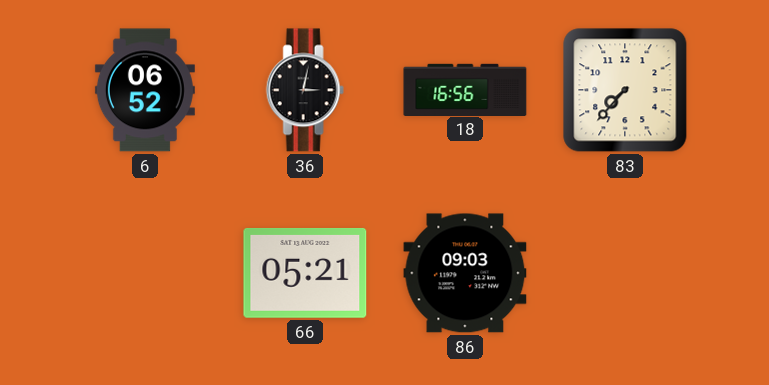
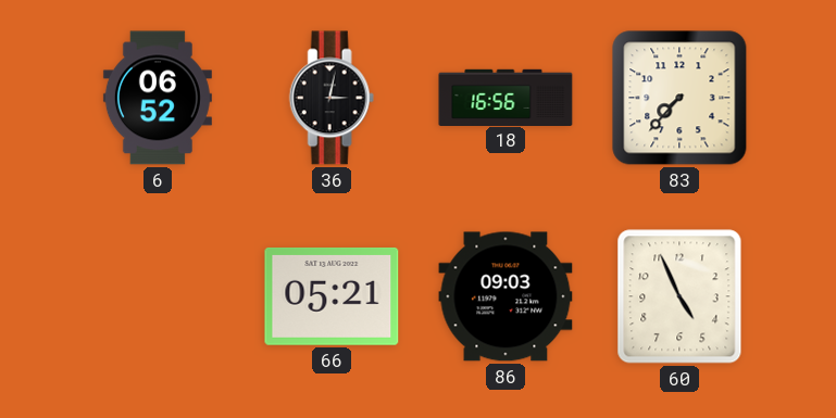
60: none -> 4:56 (679, 296)
